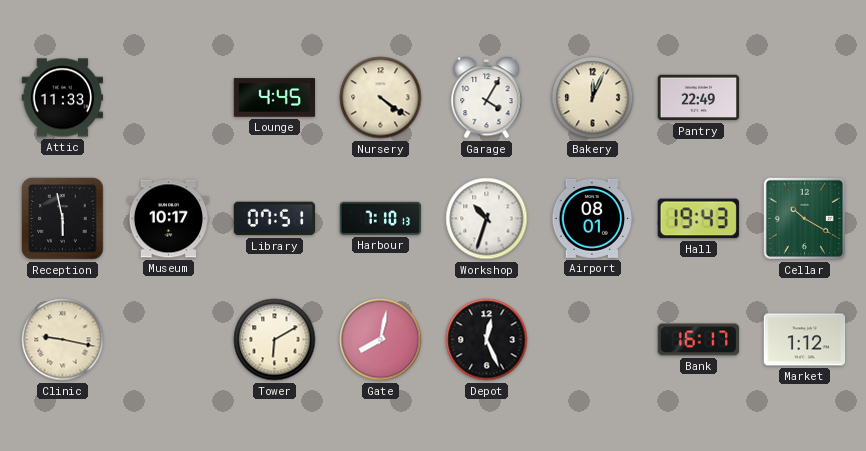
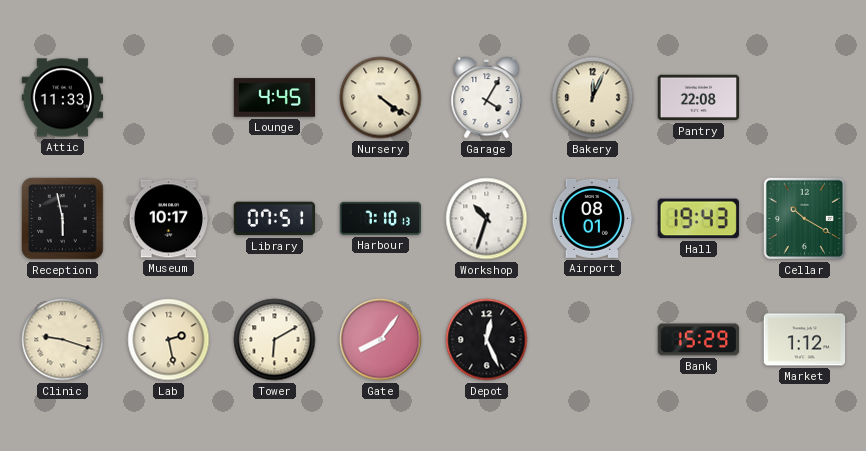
Pantry: 22:49 -> 22:08 (699, 98)
Clinic: 9:17 -> 9:18 (63, 340)
Lab: none -> 2:28 (169, 340)
Gate: 8:02 -> 8:06 (381, 340)
Bank: 16:17 -> 15:29 (698, 340)
